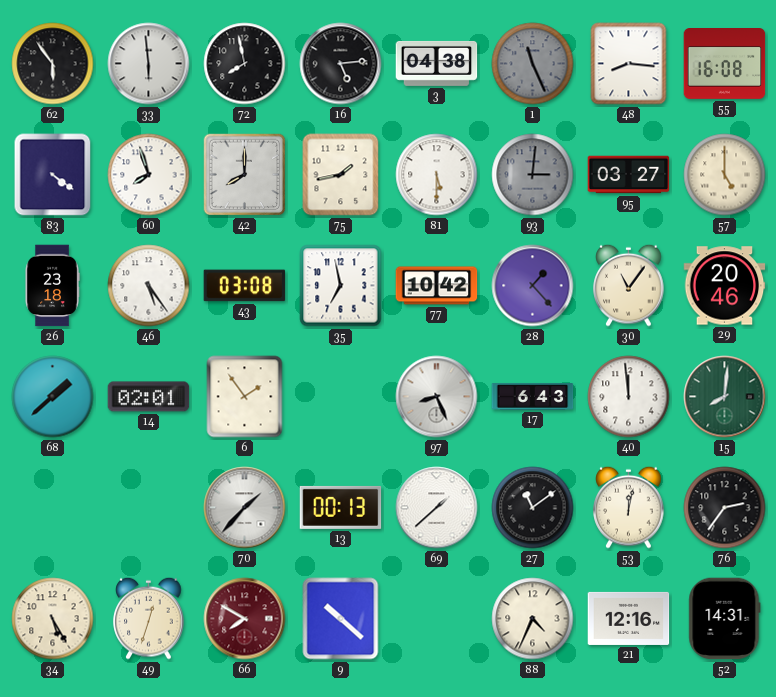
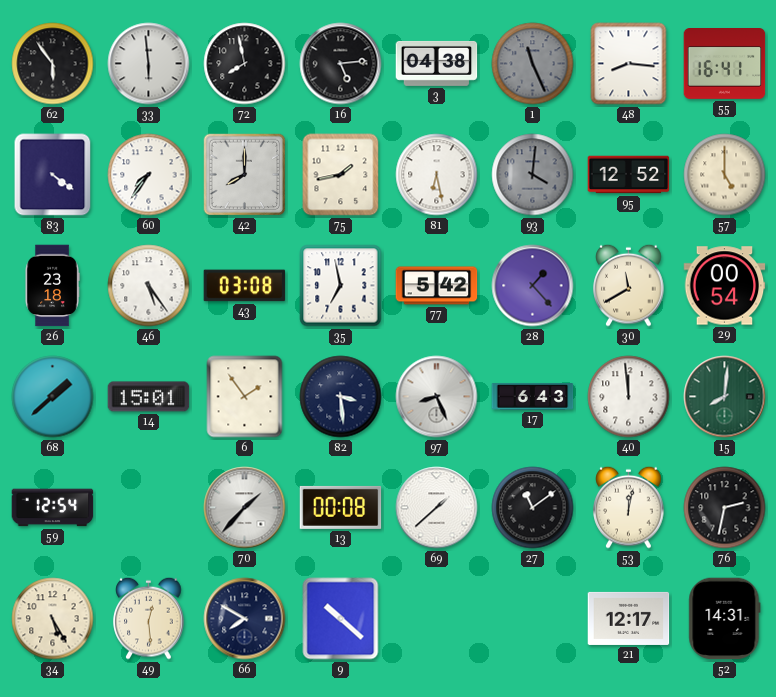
55: 16:08 -> 16:41 (725, 64)
60: 7:57 -> 7:36 (149, 175)
81: 5:30 -> 6:28 (437, 175)
93: 3:01 -> 4:01 (533, 175)
95: 03:27 -> 12:52 (629, 175)
77: 10:42 -> 5:42 (437, 286)
30: 11:06 -> 11:40 (629, 285)
29: 20:46 -> 00:54 (725, 286)
14: 02:01 -> 15:01 (149, 397)
82: none -> 3:29 (341, 397)
59: none -> 12:54 (53, 508)
13: 00:13 -> 00:08 (341, 507)
76: 2:36 -> 2:32 (725, 508)
49: 12:33 -> 12:29 (149, 618)
66 dial: burgundy -> navy (245, 619)
88: 4:34 -> none (533, 619)
21: 12:16 -> 12:17 (629, 618)
